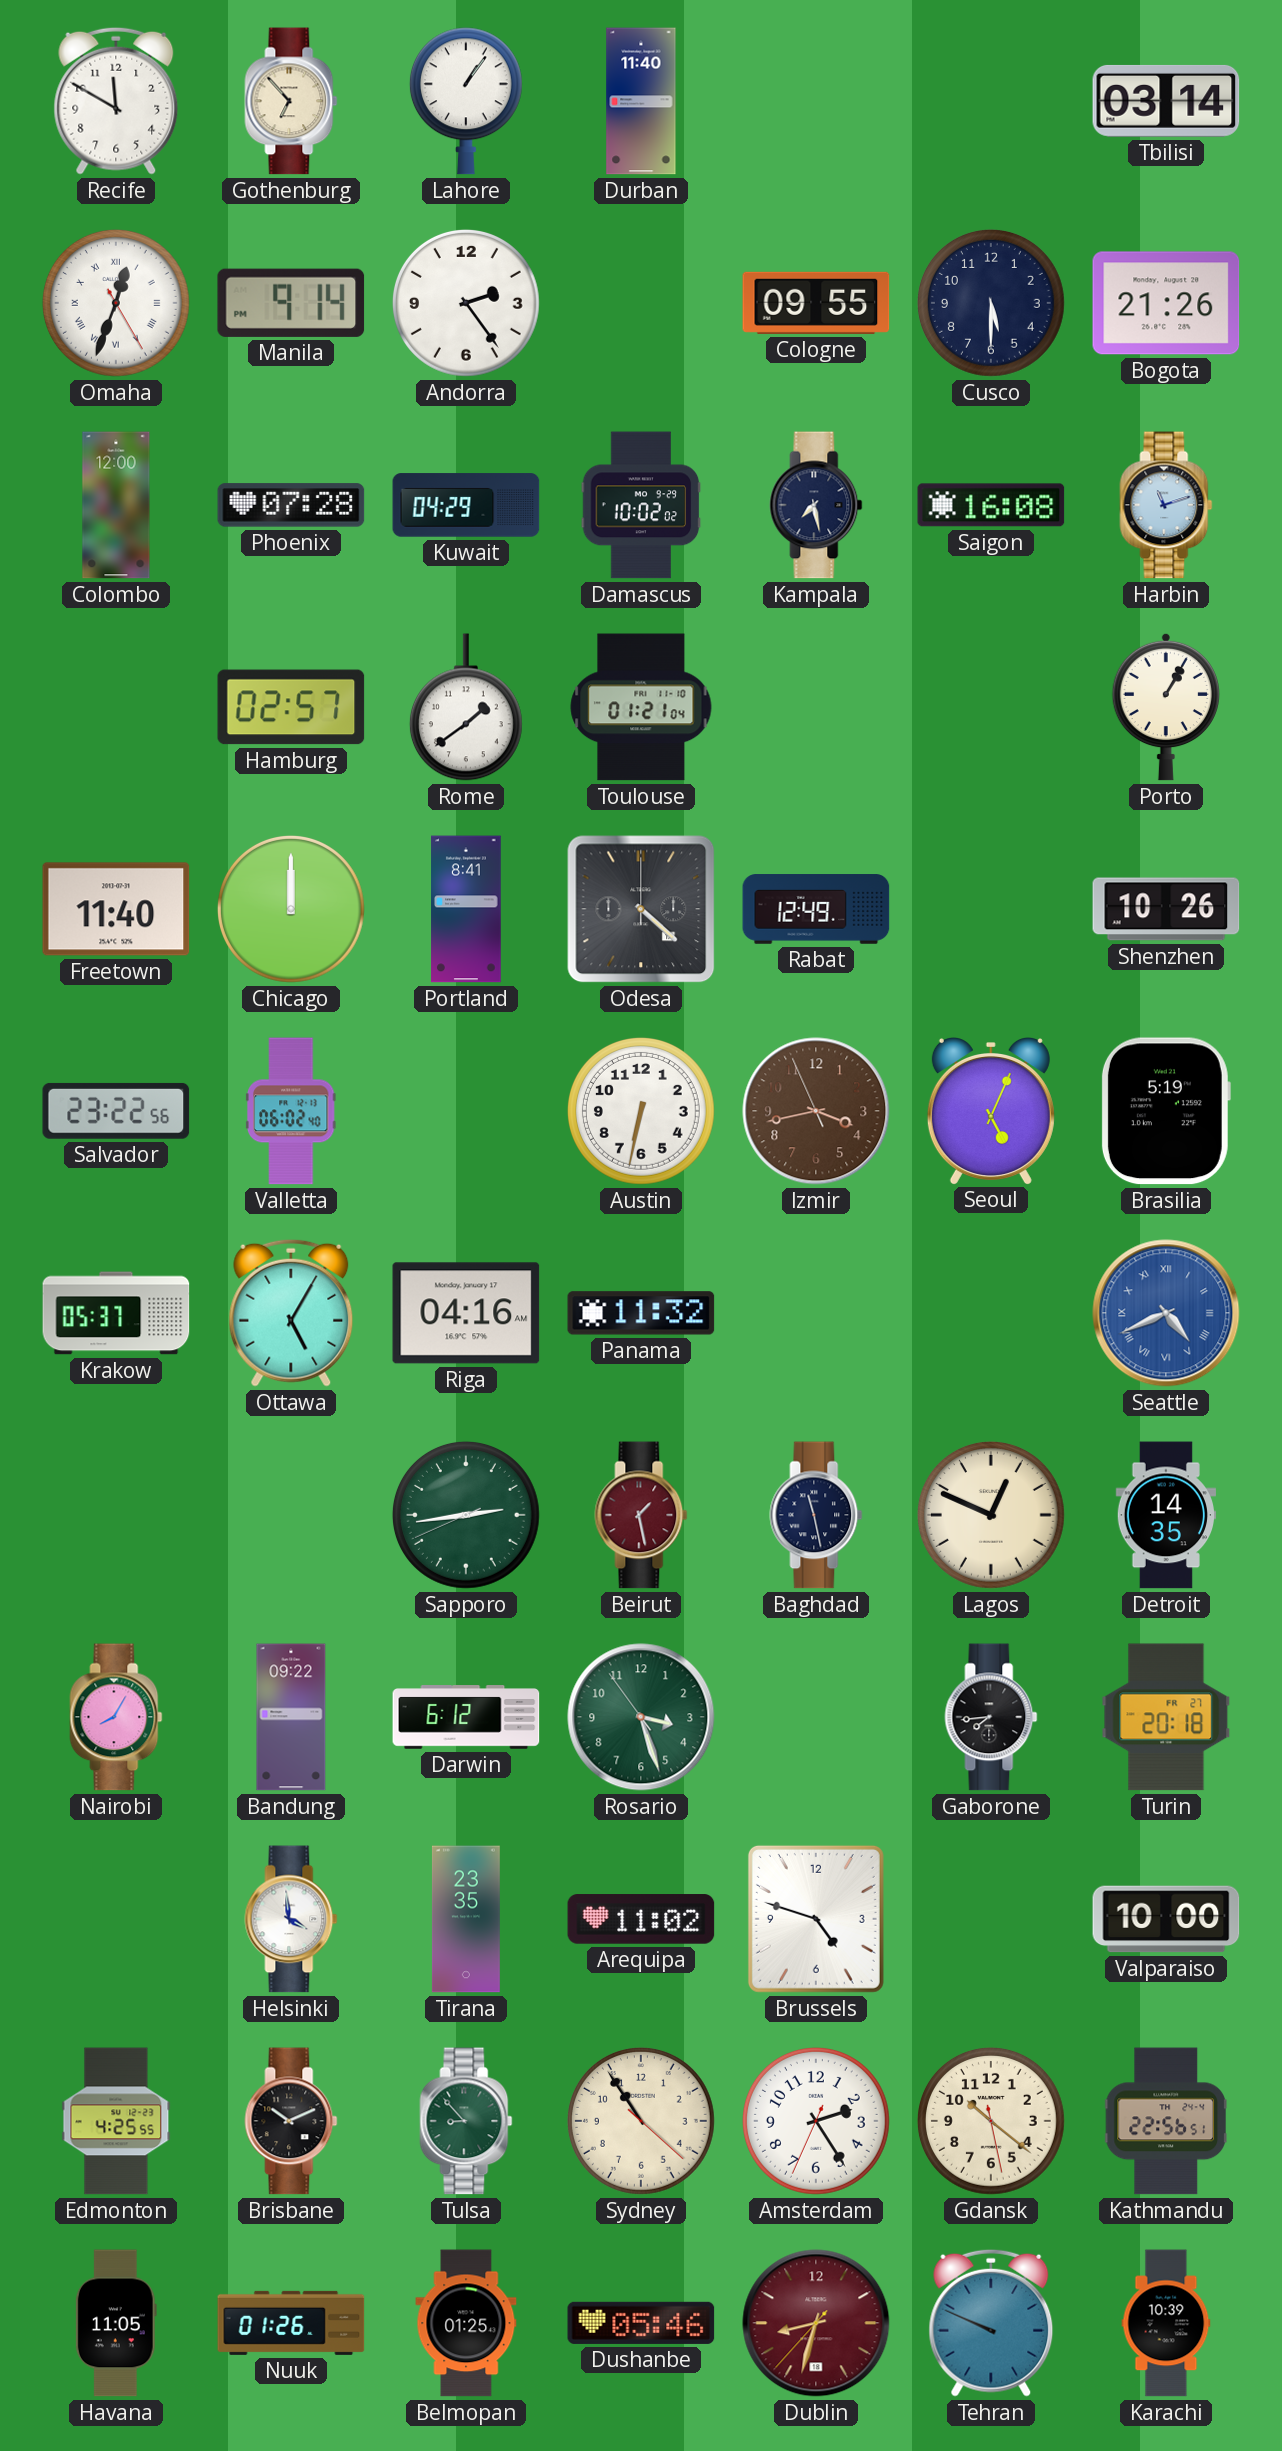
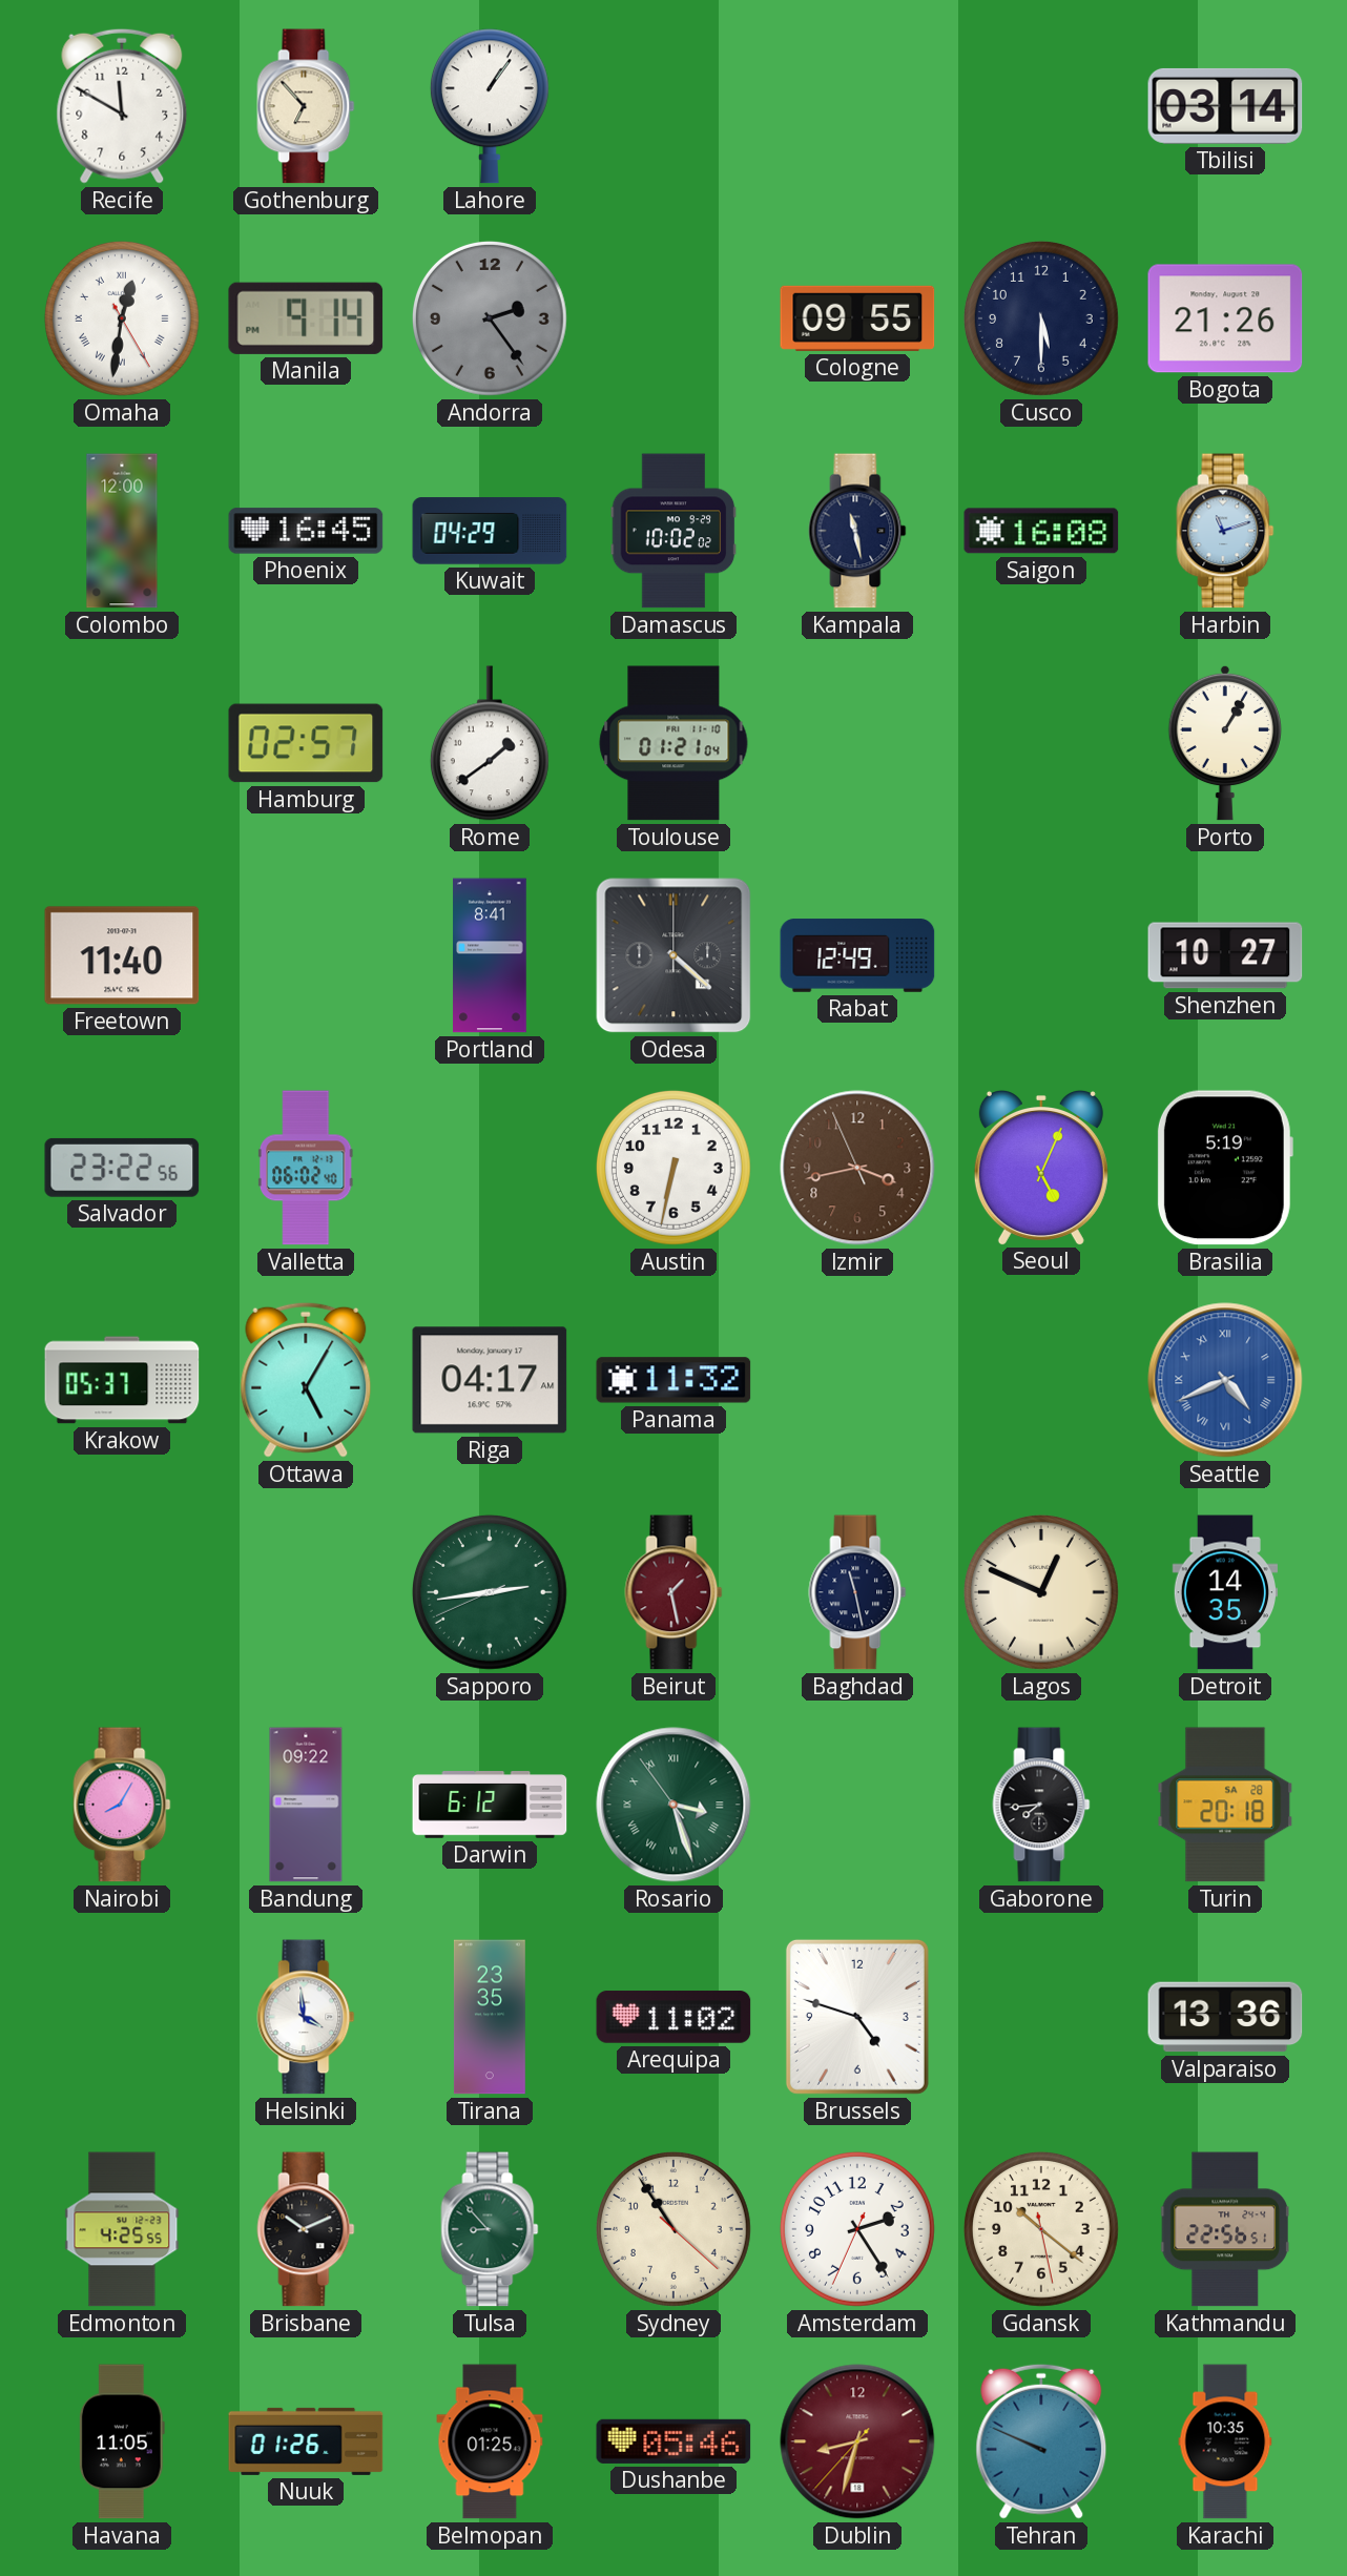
Durban: 11:40 -> none (641, 101)
Omaha: 12:33 -> 12:31 (122, 318)
Andorra dial: white -> grey (490, 318)
Phoenix: 07:28 -> 16:45 (306, 531)
Kampala: 7:28 -> 11:28 (857, 531)
Chicago: 12:00 -> none (291, 909)
Shenzhen: 10:26 -> 10:27 (1225, 955)
Riga: 04:16 -> 04:17 (490, 1380)
Rosario numerals: Arabic -> Roman (673, 1805)
Turin date: FR 27 -> SA 28 (1225, 1805)
Valparaiso: 10:00 -> 13:36 (1225, 2017)
Karachi: 10:39 -> 10:35 (1225, 2441)
